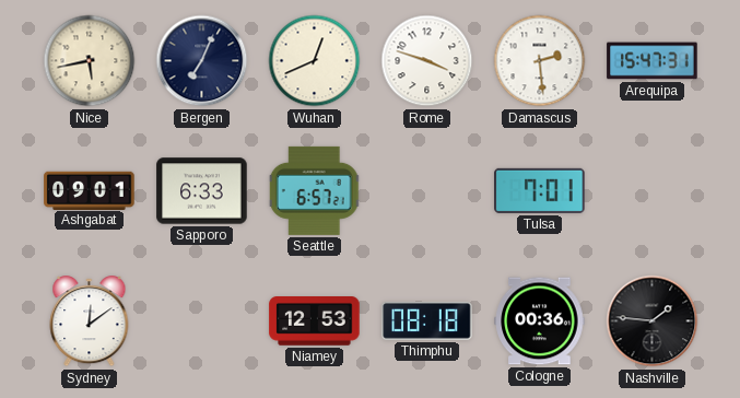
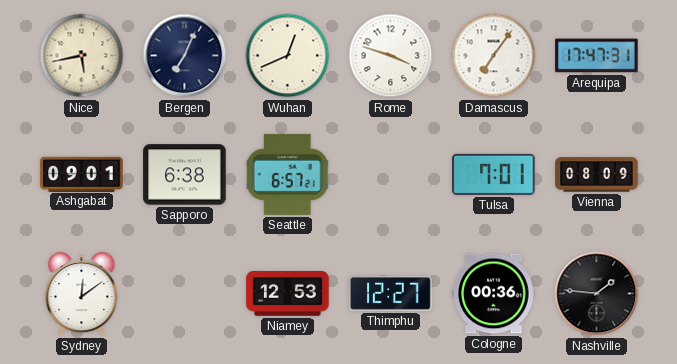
Damascus: 2:29 -> 7:06 (494, 56)
Arequipa: 15:47 -> 17:47 (597, 56)
Sapporo: 6:33 -> 6:38 (185, 175)
Vienna: none -> 08:09 (597, 175)
Thimphu: 08:18 -> 12:27 (391, 293)
